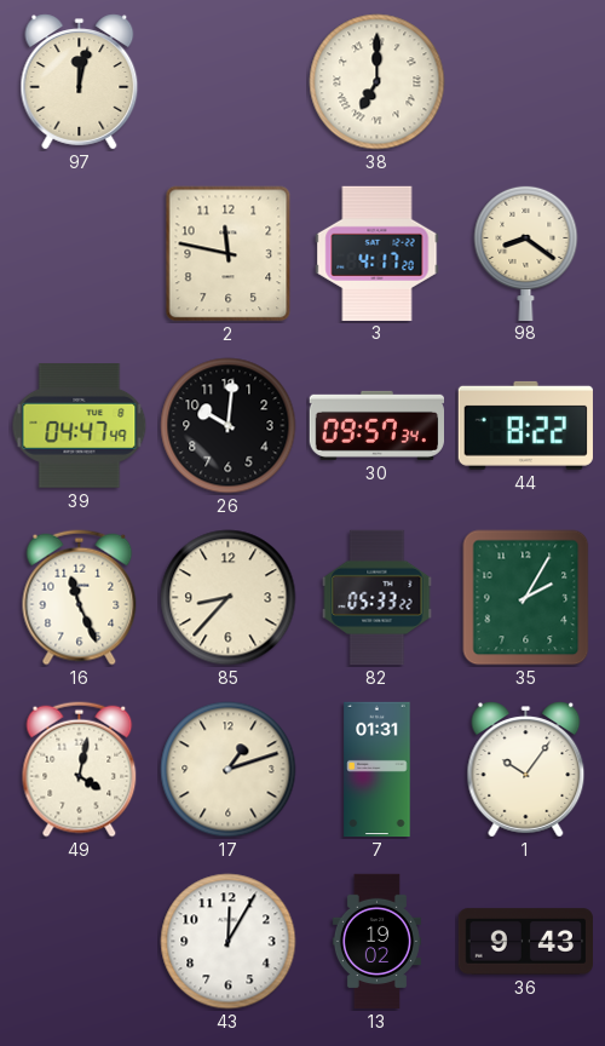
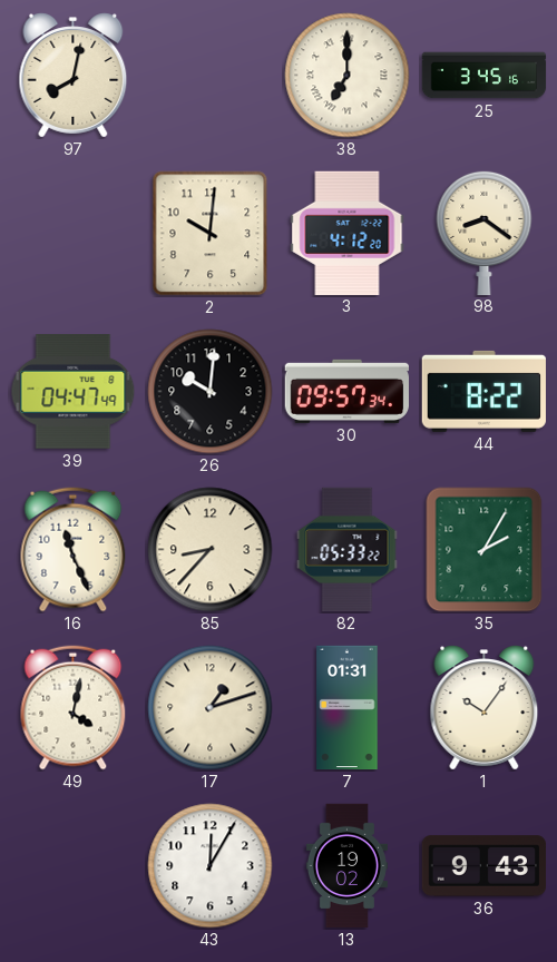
97: 12:02 -> 8:02 (74, 76)
25: none -> 3:45 (485, 76)
2: 11:47 -> 10:01 (211, 234)
3: 4:17 -> 4:12 (348, 233)
